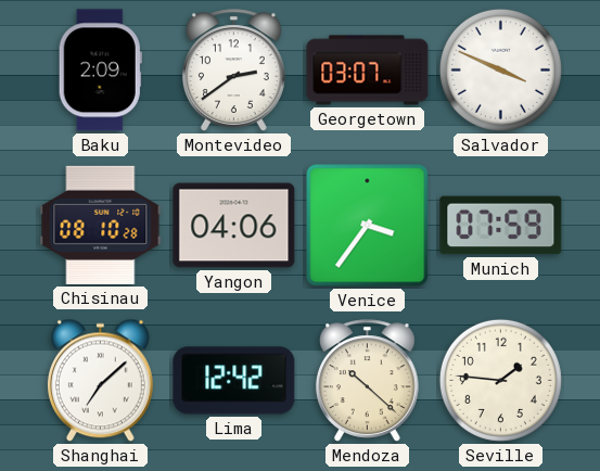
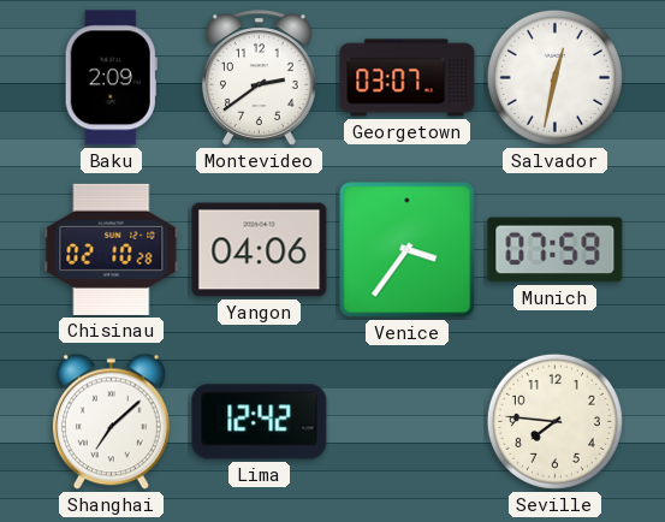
Salvador: 3:49 -> 12:32 (554, 77)
Chisinau: 08:10 -> 02:10 (112, 249)
Mendoza: 10:22 -> none (367, 381)
Seville: 1:46 -> 7:46 (554, 421)
